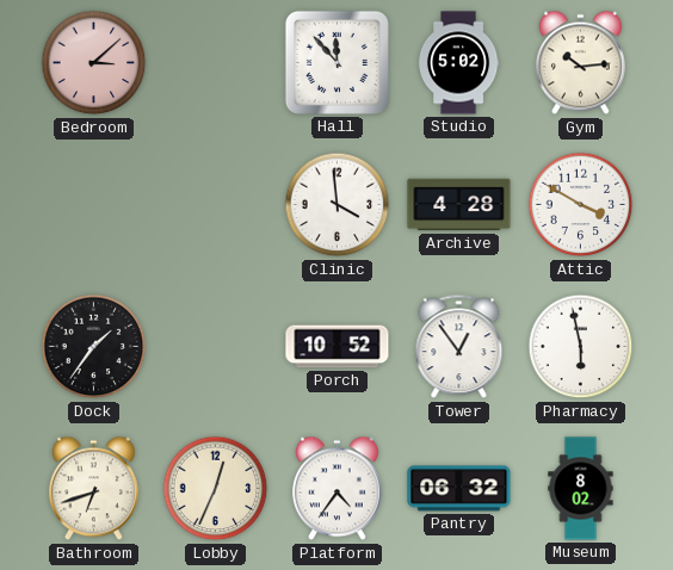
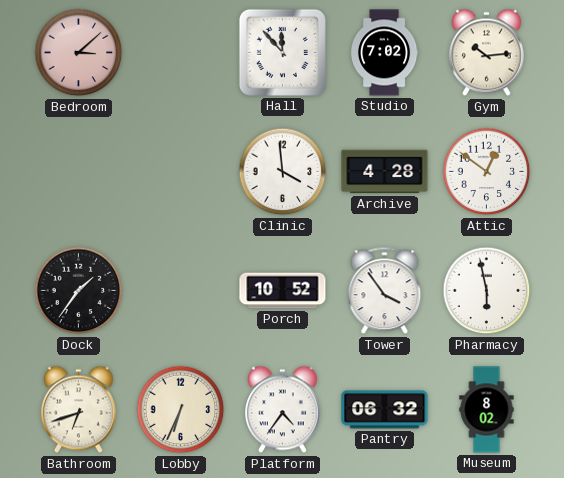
Studio: 5:02 -> 7:02 (384, 53)
Attic: 3:50 -> 12:51 (487, 172)
Tower: 12:54 -> 3:54 (385, 291)
Lobby: 12:34 -> 6:34 (181, 410)
